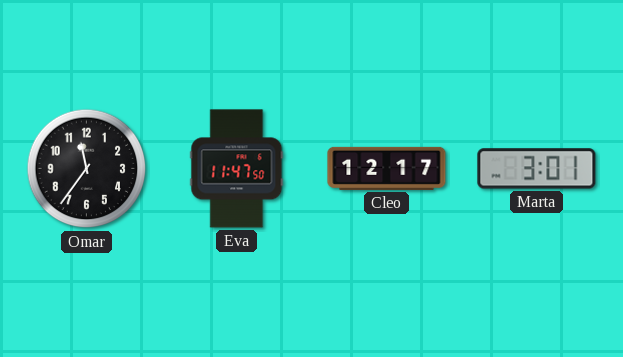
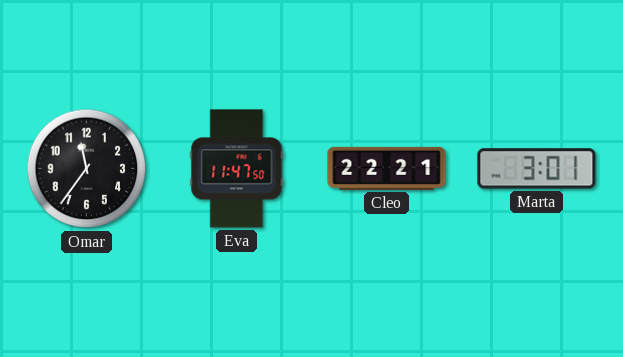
Cleo: 12:17 -> 22:21 (387, 168)
